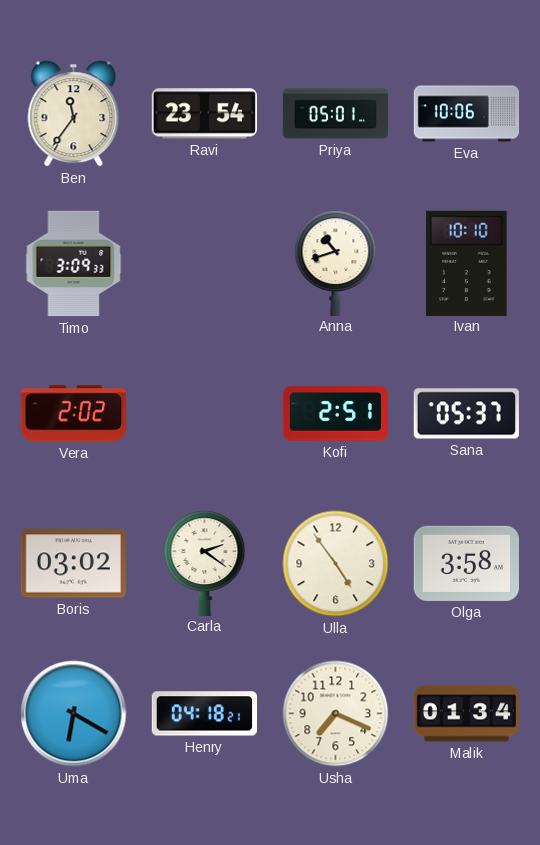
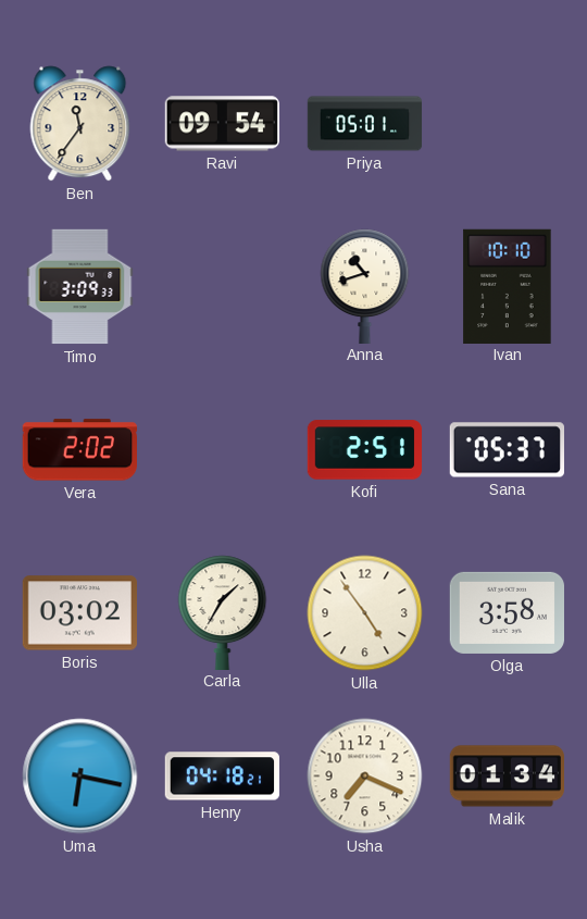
Ravi: 23:54 -> 09:54 (222, 124)
Eva: 10:06 -> none (467, 114)
Carla: 2:21 -> 1:35 (223, 612)
Uma: 6:20 -> 6:17 (80, 777)
